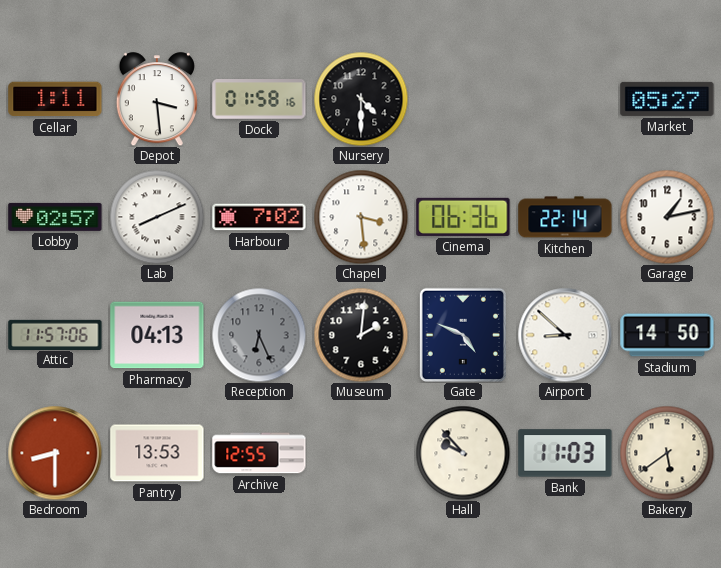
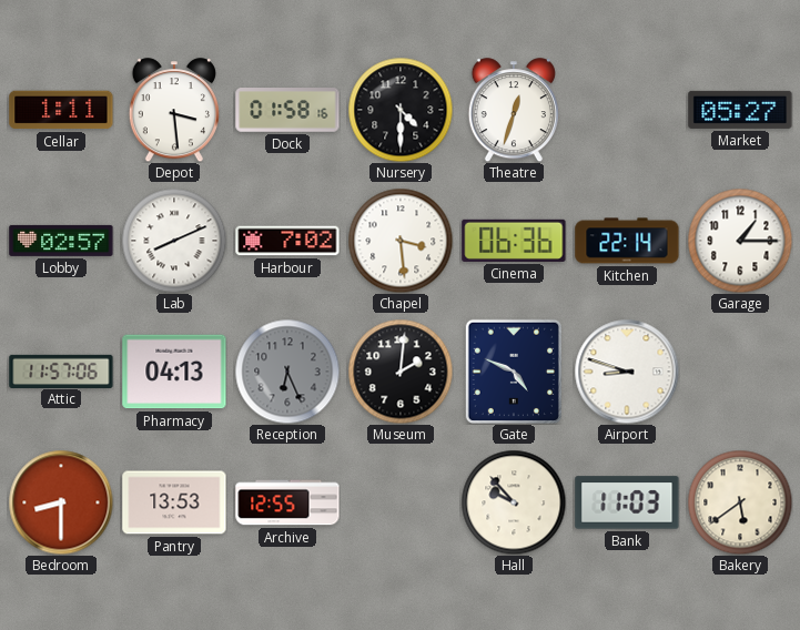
Theatre: none -> 12:33 (514, 110)
Garage: 1:13 -> 1:15 (740, 241)
Airport: 8:52 -> 8:48 (627, 372)
Stadium: 14:50 -> none (667, 335)
